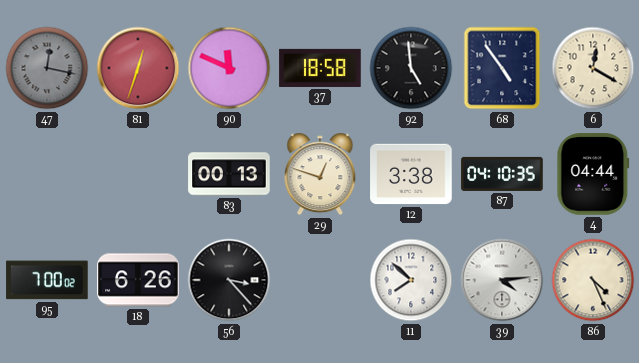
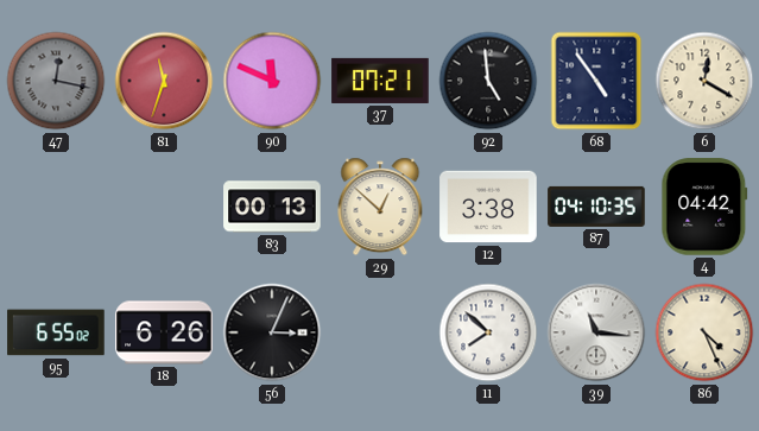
81: 12:33 -> 11:33 (164, 81)
37: 18:58 -> 07:21 (380, 81)
29: 12:48 -> 12:52 (380, 207)
4: 04:44 -> 04:42 (704, 207)
95: 7:00 -> 6:55 (56, 332)
56: 3:23 -> 3:04 (272, 332)
39: 4:14 -> 11:16 (596, 332)
